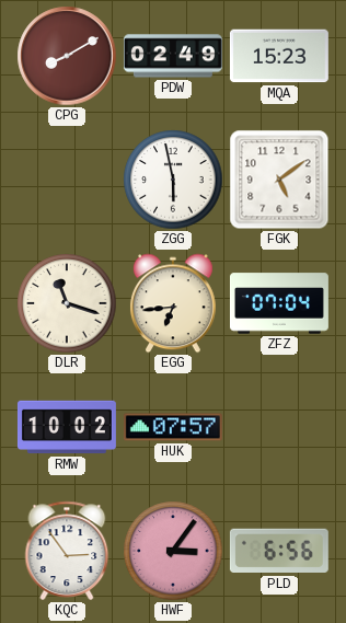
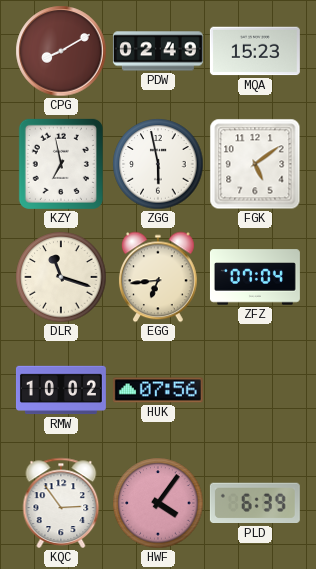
KZY: none -> 6:58 (61, 164)
HUK: 07:57 -> 07:56 (158, 390)
HWF: 3:06 -> 4:06 (158, 503)
PLD: 6:56 -> 6:39 (255, 503)
